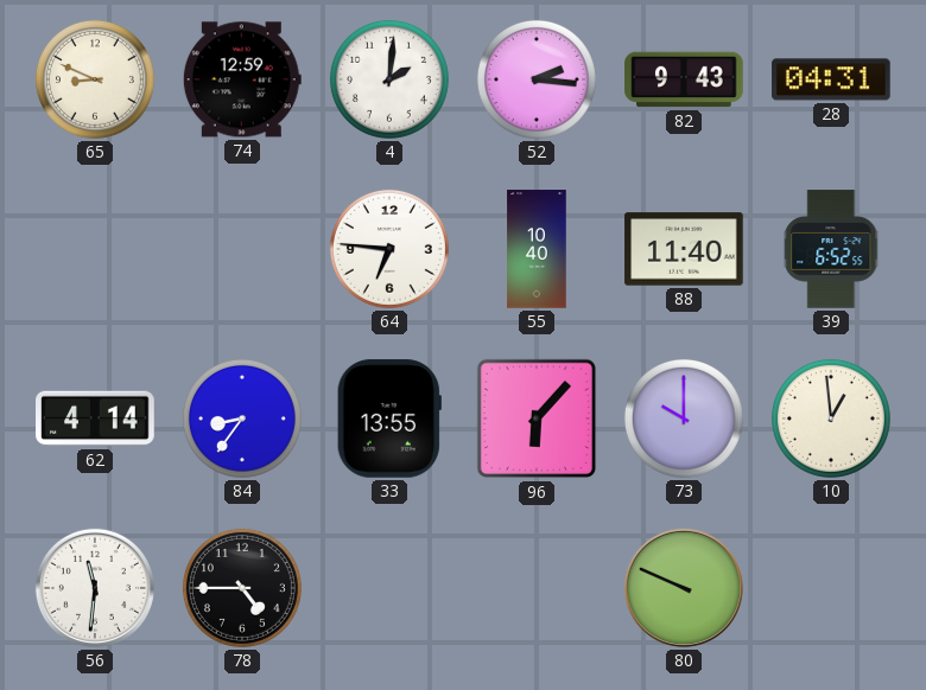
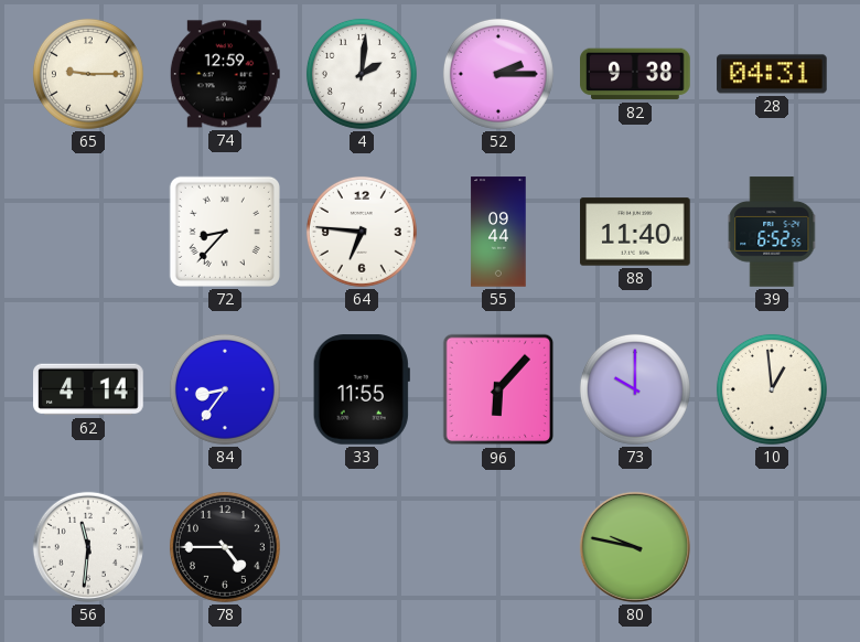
65: 8:49 -> 9:15 (88, 74)
52: 2:16 -> 2:15 (498, 74)
82: 9:43 -> 9:38 (635, 74)
72: none -> 8:37 (225, 232)
55: 10:40 -> 09:44 (498, 232)
33: 13:55 -> 11:55 (362, 389)
80: 9:49 -> 9:47 (635, 547)
